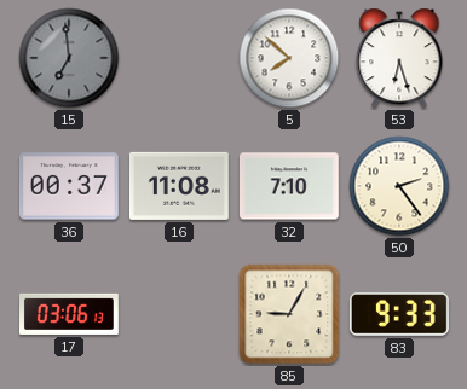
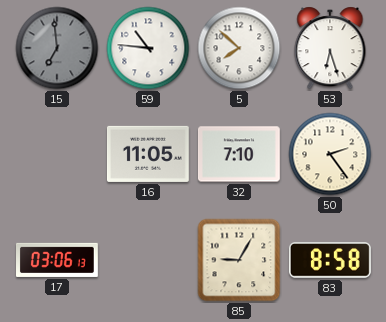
59: none -> 10:46 (148, 48)
36: 00:37 -> none (69, 186)
16: 11:08 -> 11:05 (148, 154)
83: 9:33 -> 8:58 (330, 260)
